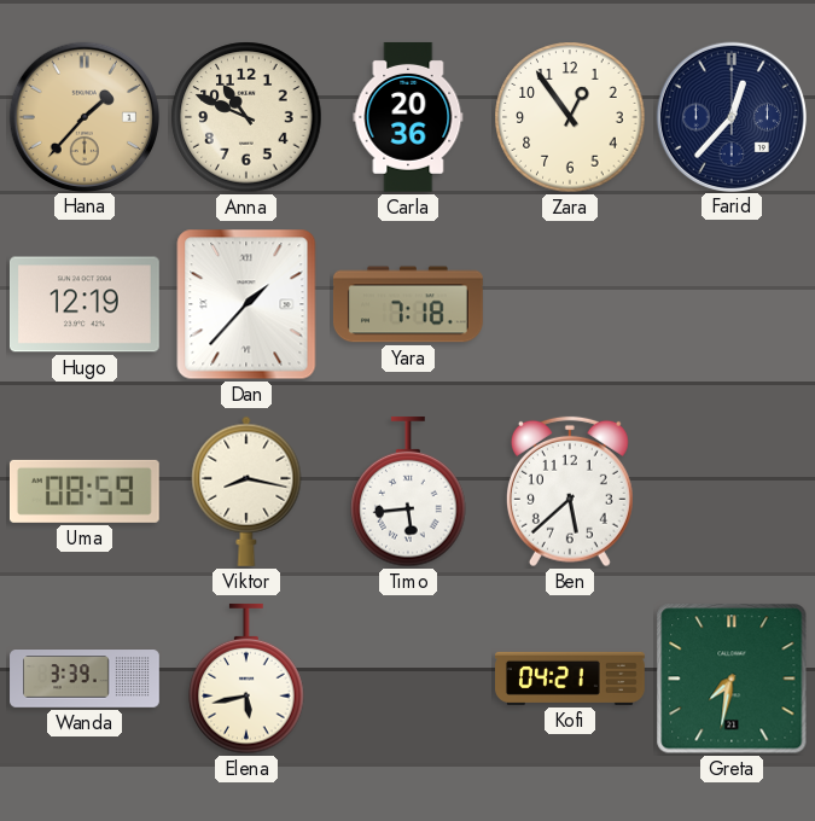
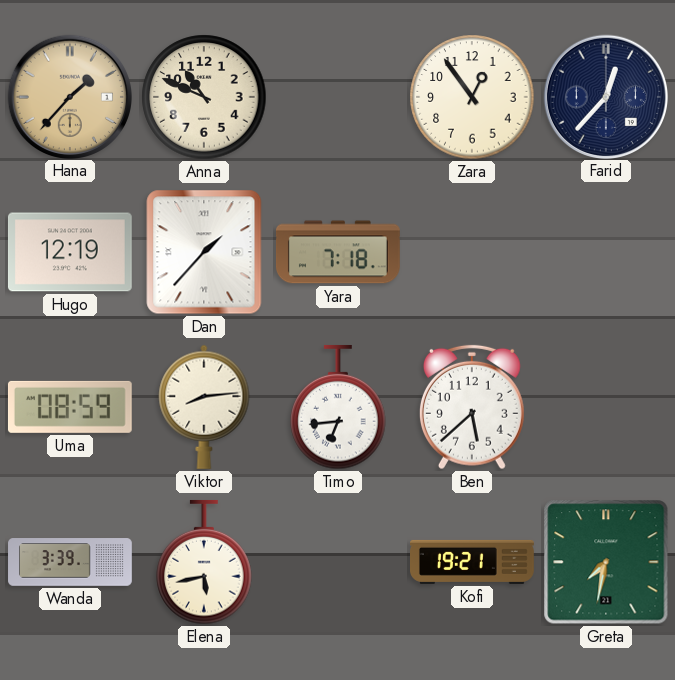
Carla: 20:36 -> none (408, 117)
Viktor: 8:17 -> 8:14 (204, 407)
Timo: 5:44 -> 6:44 (338, 407)
Kofi: 04:21 -> 19:21 (473, 562)
